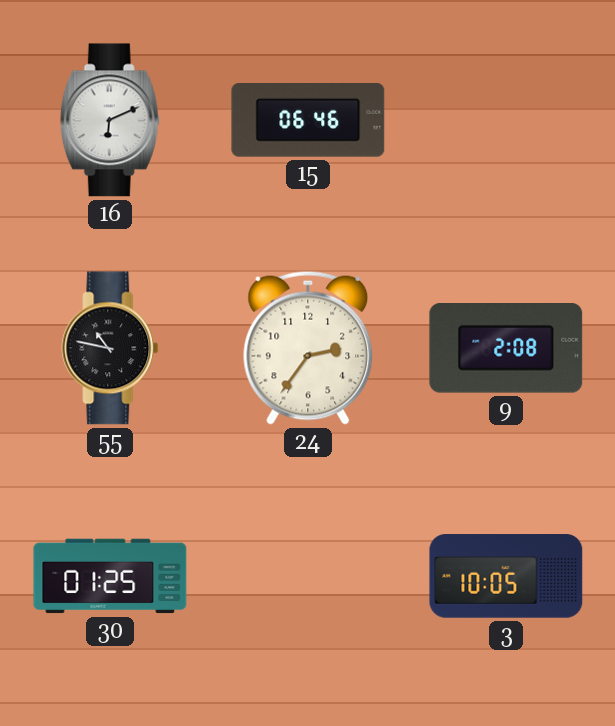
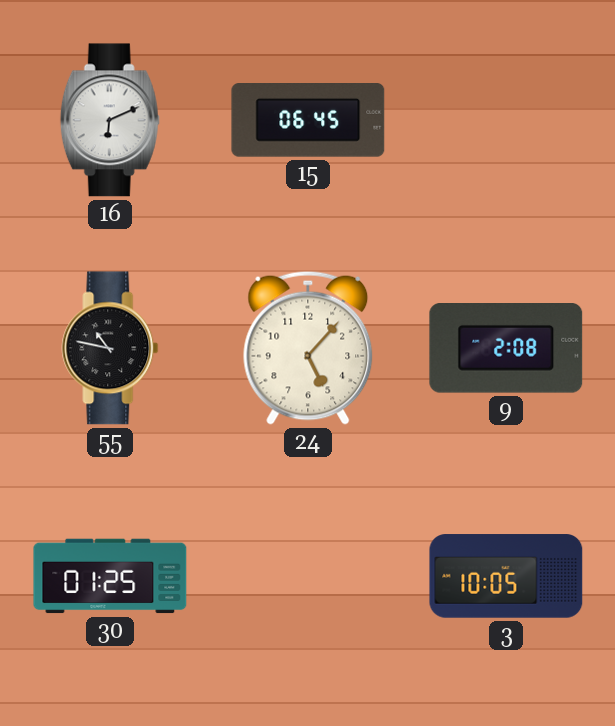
15: 06:46 -> 06:45 (308, 120)
24: 2:36 -> 5:07 (308, 348)
